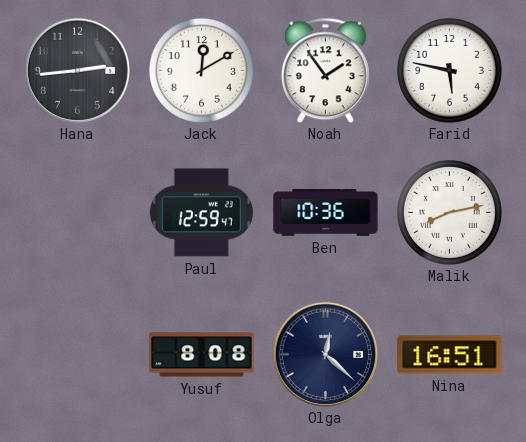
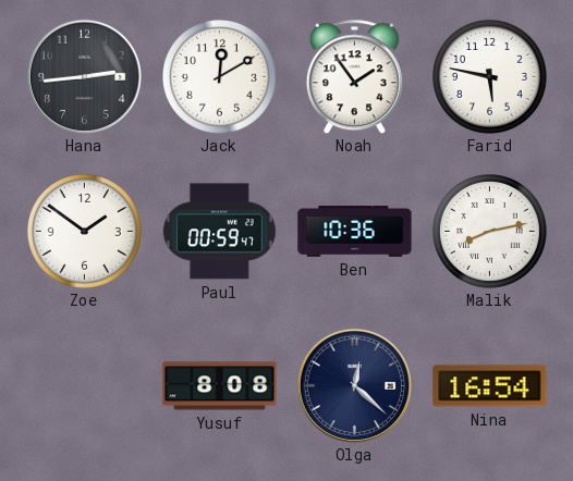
Zoe: none -> 1:51 (84, 231)
Paul: 12:59 -> 00:59 (219, 232)
Nina: 16:51 -> 16:54 (490, 386)
